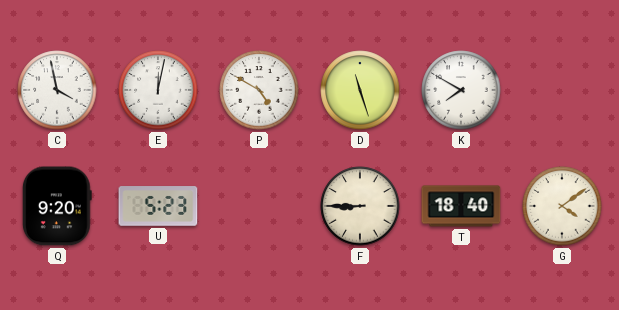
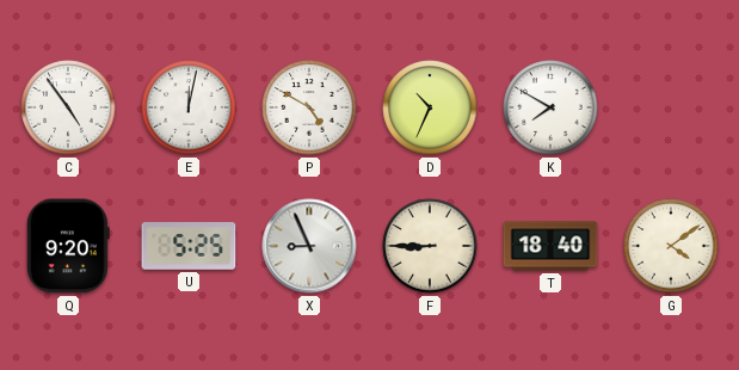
C: 3:58 -> 4:54 (68, 107)
D: 11:27 -> 10:34 (430, 107)
U: 5:23 -> 5:25 (189, 246)
X: none -> 8:56 (309, 246)
